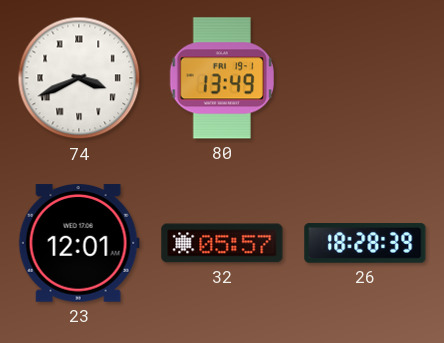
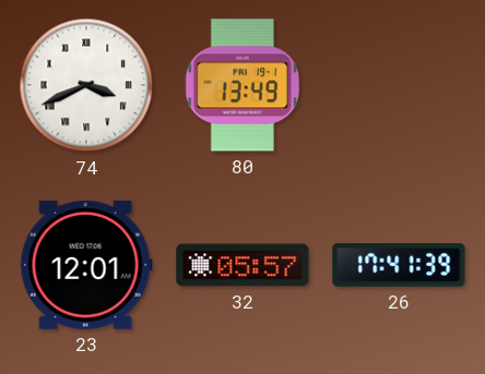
26: 18:28 -> 17:41 (399, 265)
